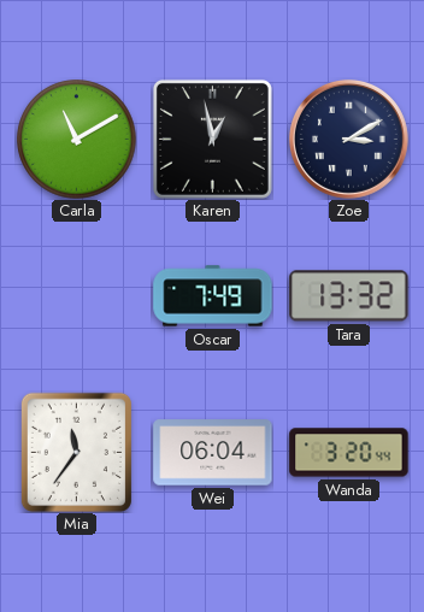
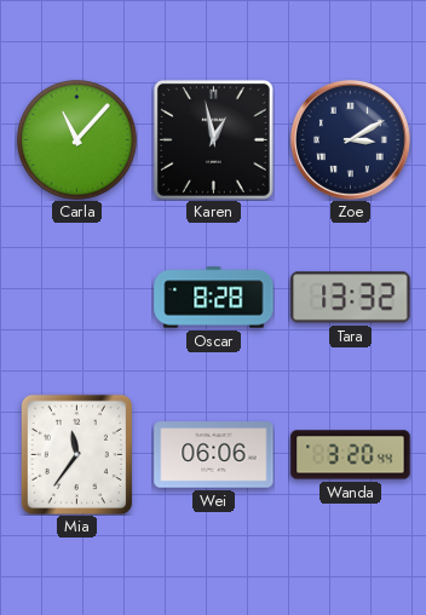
Carla: 11:10 -> 11:07 (77, 140)
Oscar: 7:49 -> 8:28 (214, 298)
Wei: 06:04 -> 06:06 (214, 455)
